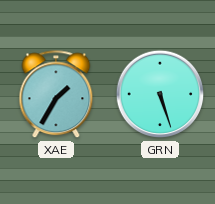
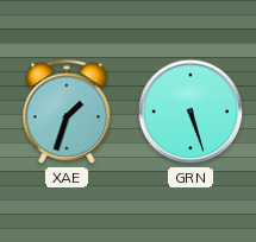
XAE: 1:35 -> 1:33 (67, 113)
